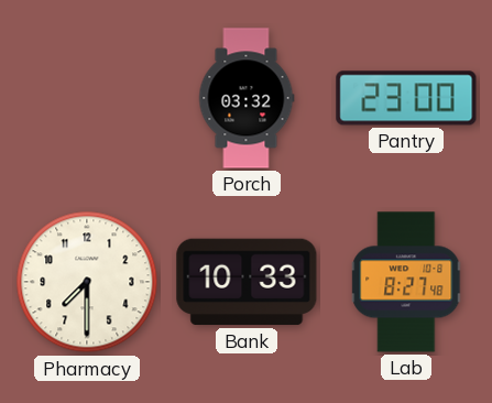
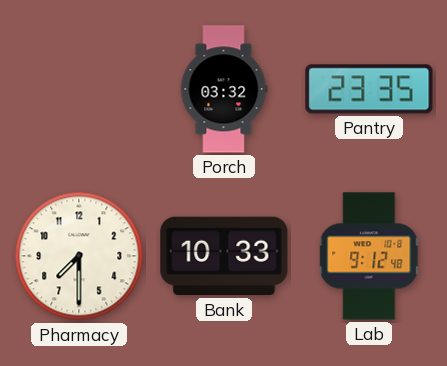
Pantry: 23:00 -> 23:35 (369, 89)
Lab: 8:27 -> 9:12 (370, 256)
